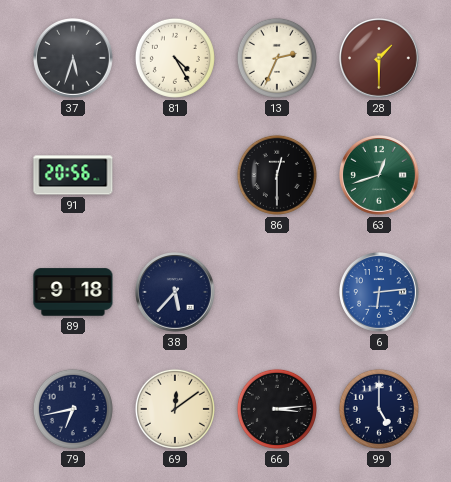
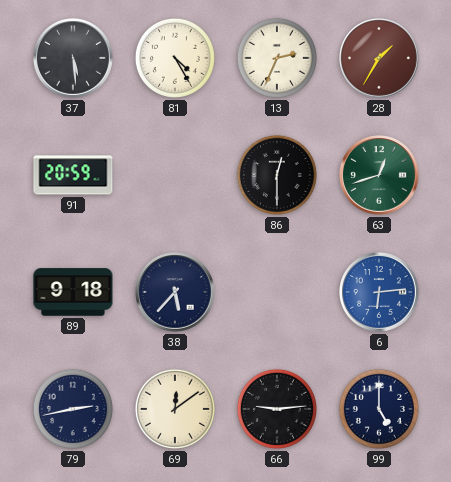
37: 5:33 -> 5:29 (74, 59)
28: 1:30 -> 1:35 (380, 59)
91: 20:56 -> 20:59 (73, 175)
79: 6:43 -> 2:43 (73, 409)
66: 3:14 -> 9:14 (277, 409)
